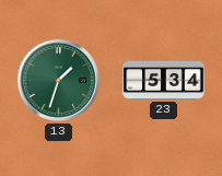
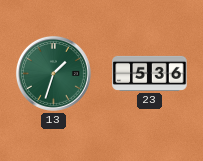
23: 5:34 -> 5:36 (150, 73)
